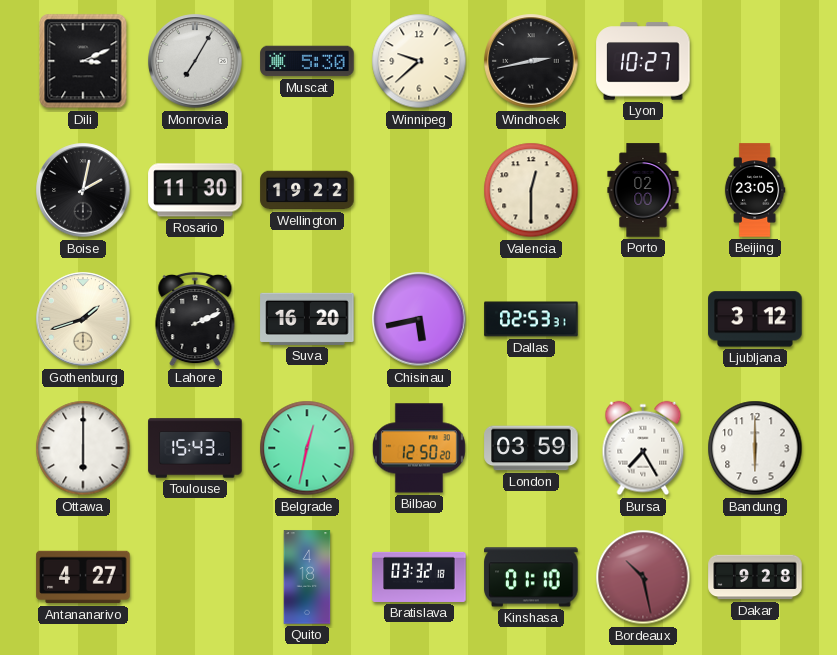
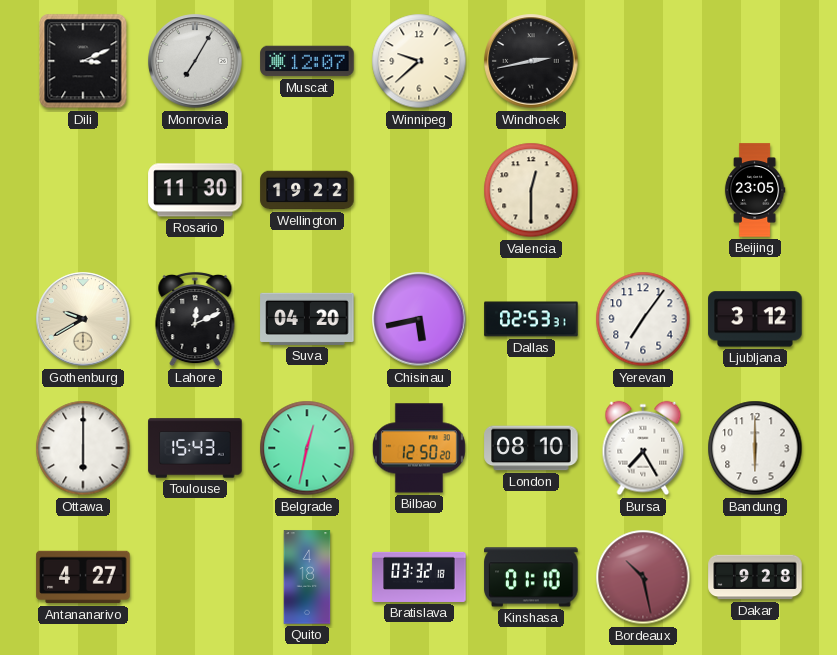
Muscat: 5:30 -> 12:07 (307, 61)
Lyon: 10:27 -> none (643, 61)
Boise: 2:02 -> none (83, 190)
Porto: 02:00 -> none (643, 190)
Gothenburg: 1:42 -> 9:40 (83, 319)
Lahore: 2:11 -> 12:11 (195, 319)
Suva: 16:20 -> 04:20 (307, 319)
Yerevan: none -> 7:06 (643, 319)
London: 03:59 -> 08:10 (531, 448)
